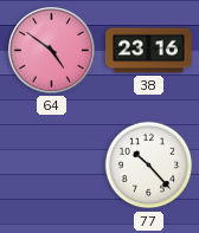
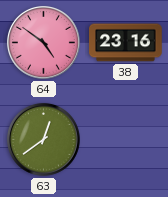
63: none -> 12:39 (43, 139)
77: 10:23 -> none (149, 166)
